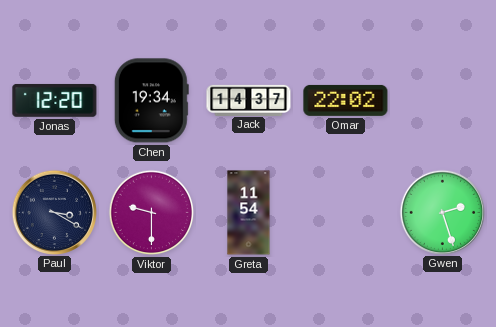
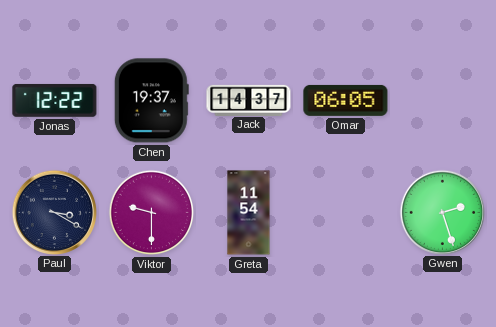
Jonas: 12:20 -> 12:22 (55, 100)
Chen: 19:34 -> 19:37 (151, 101)
Omar: 22:02 -> 06:05 (346, 100)
